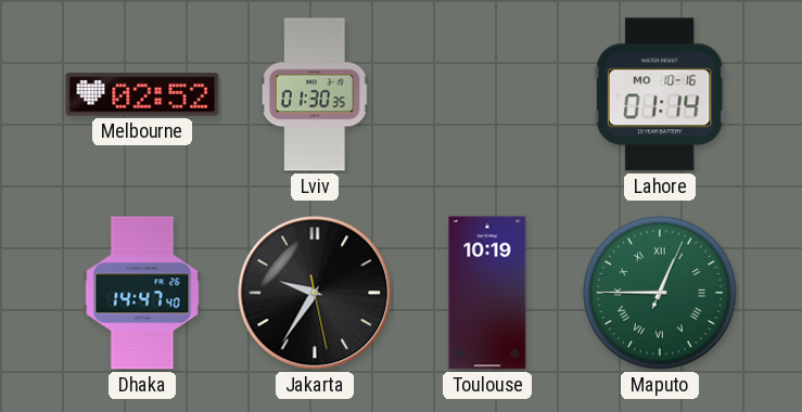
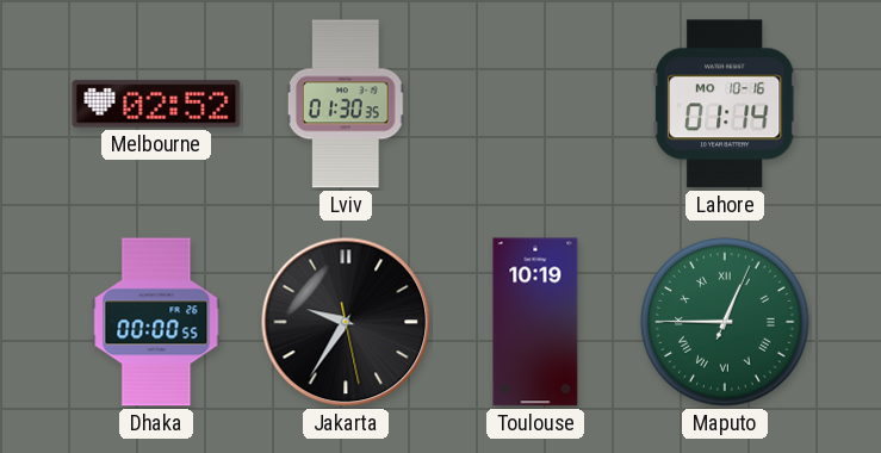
Dhaka: 14:47 -> 00:00 (156, 322)
